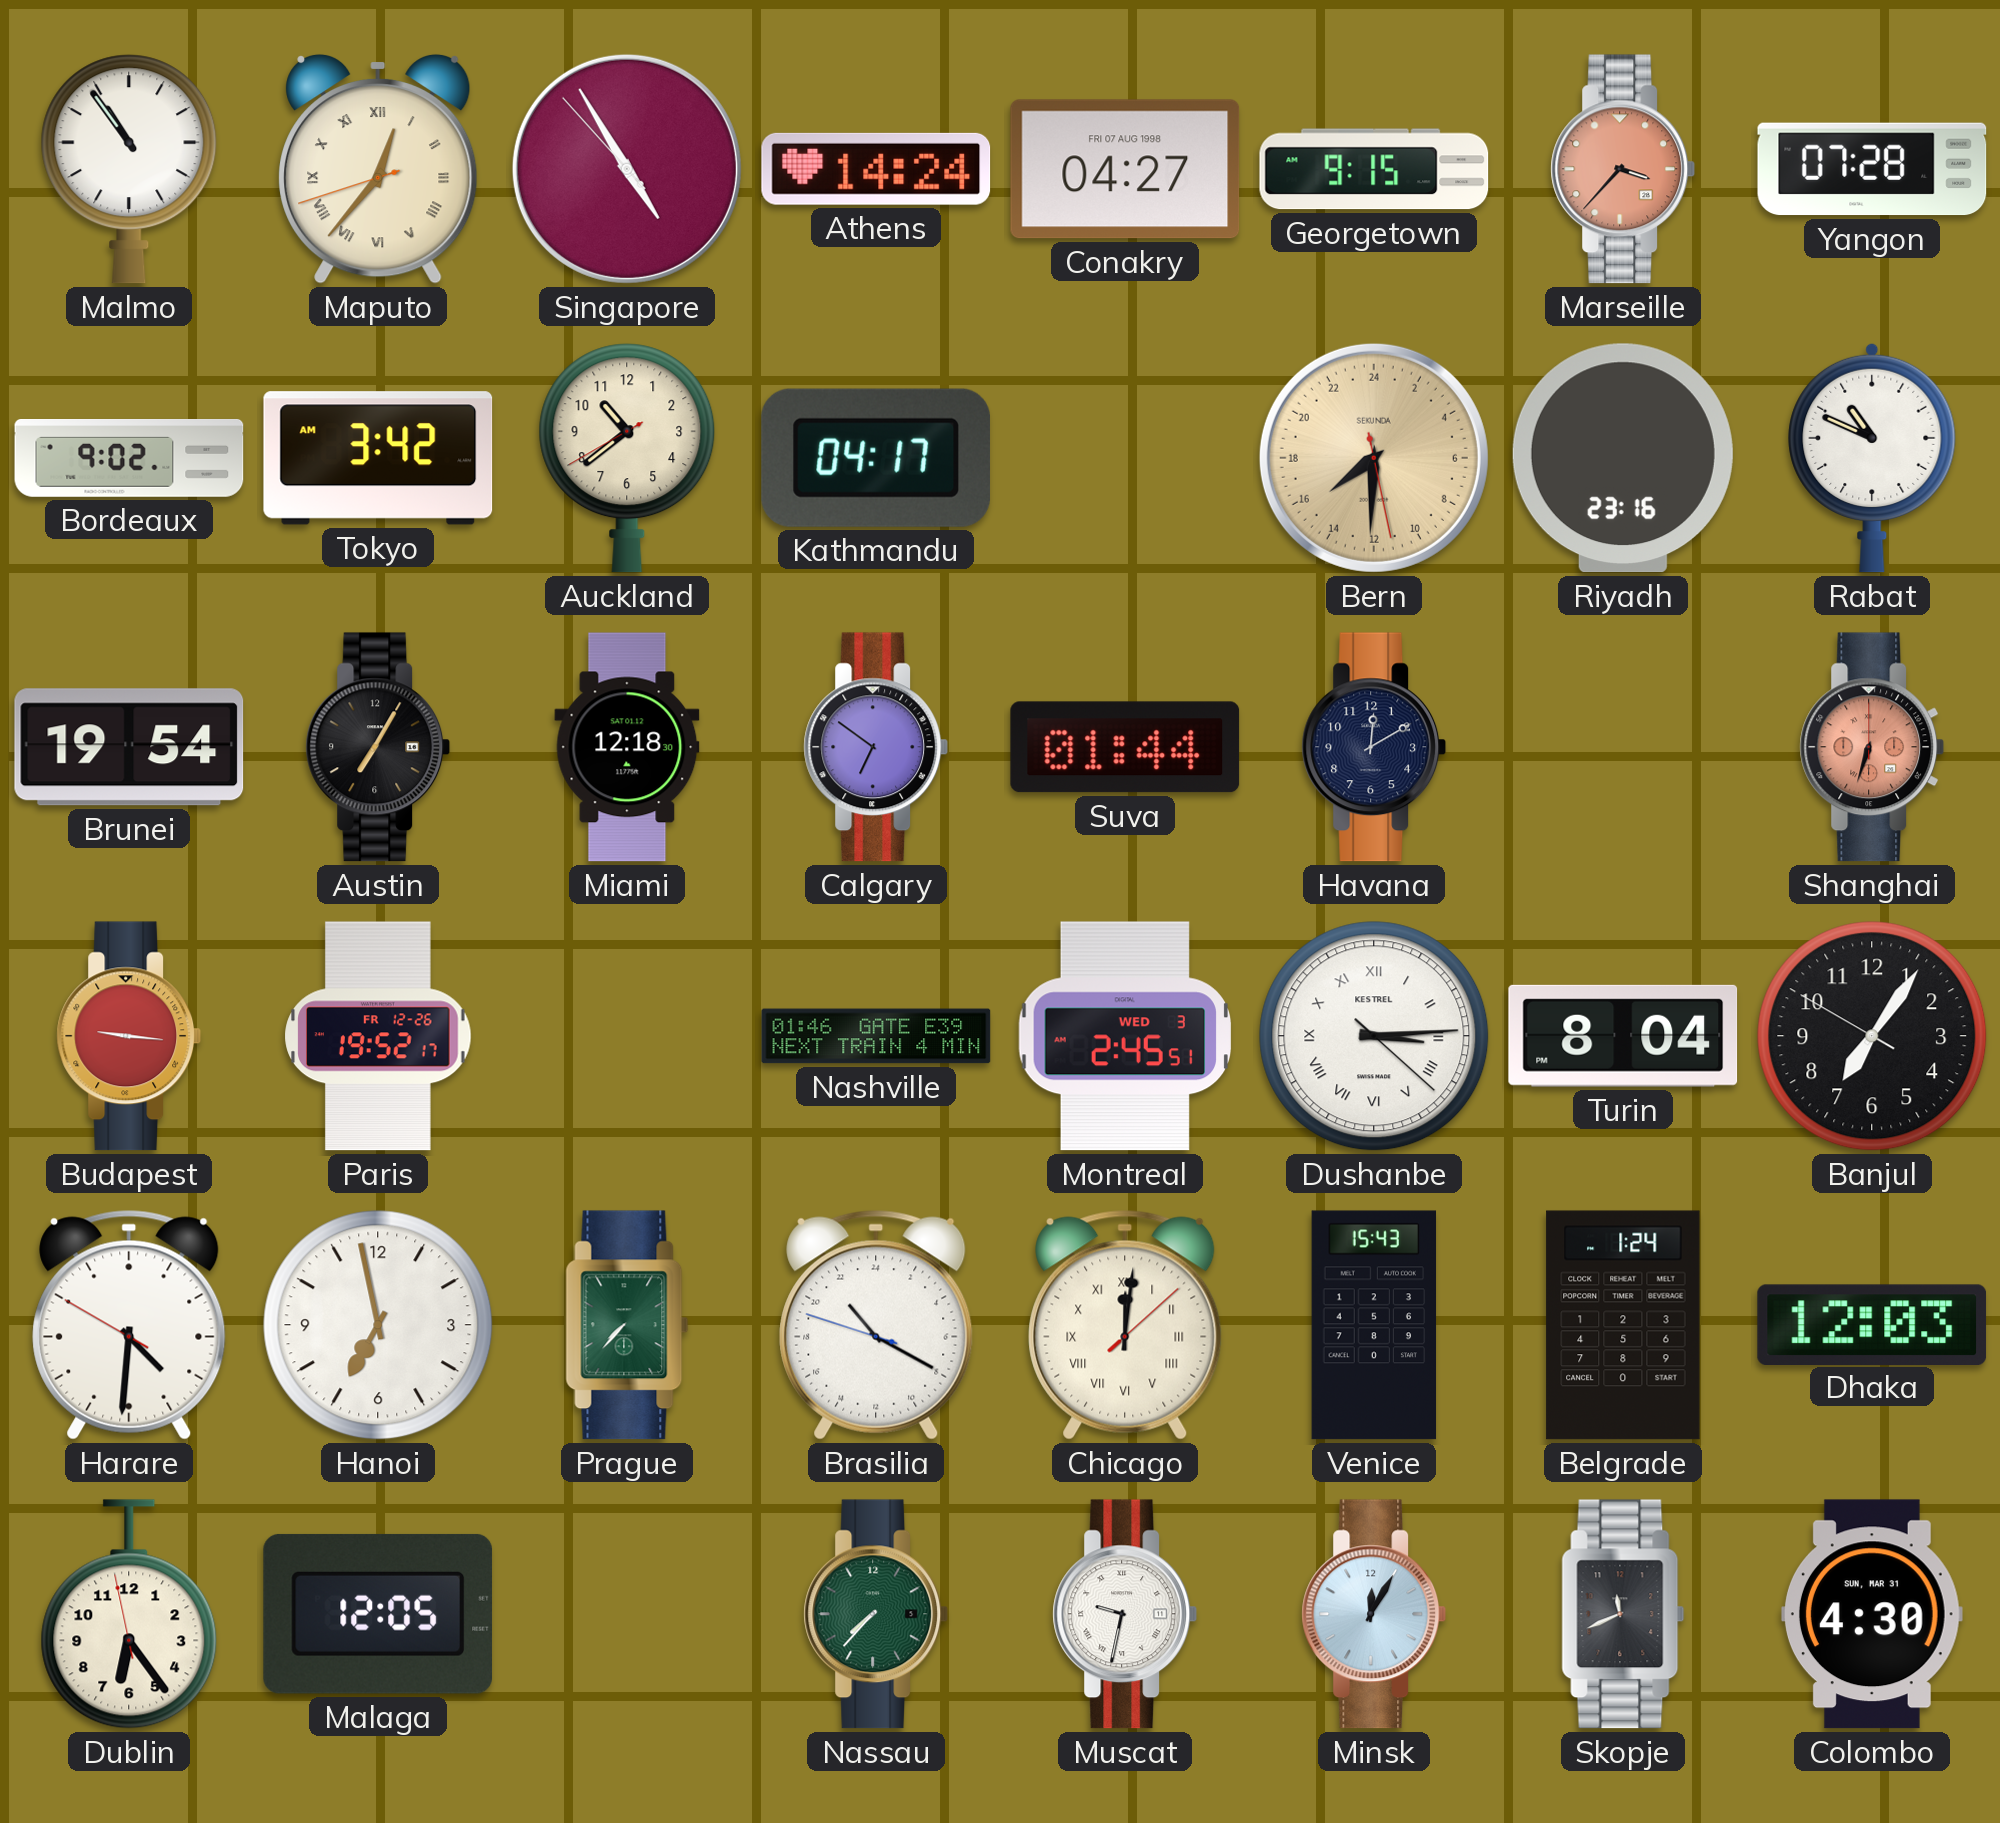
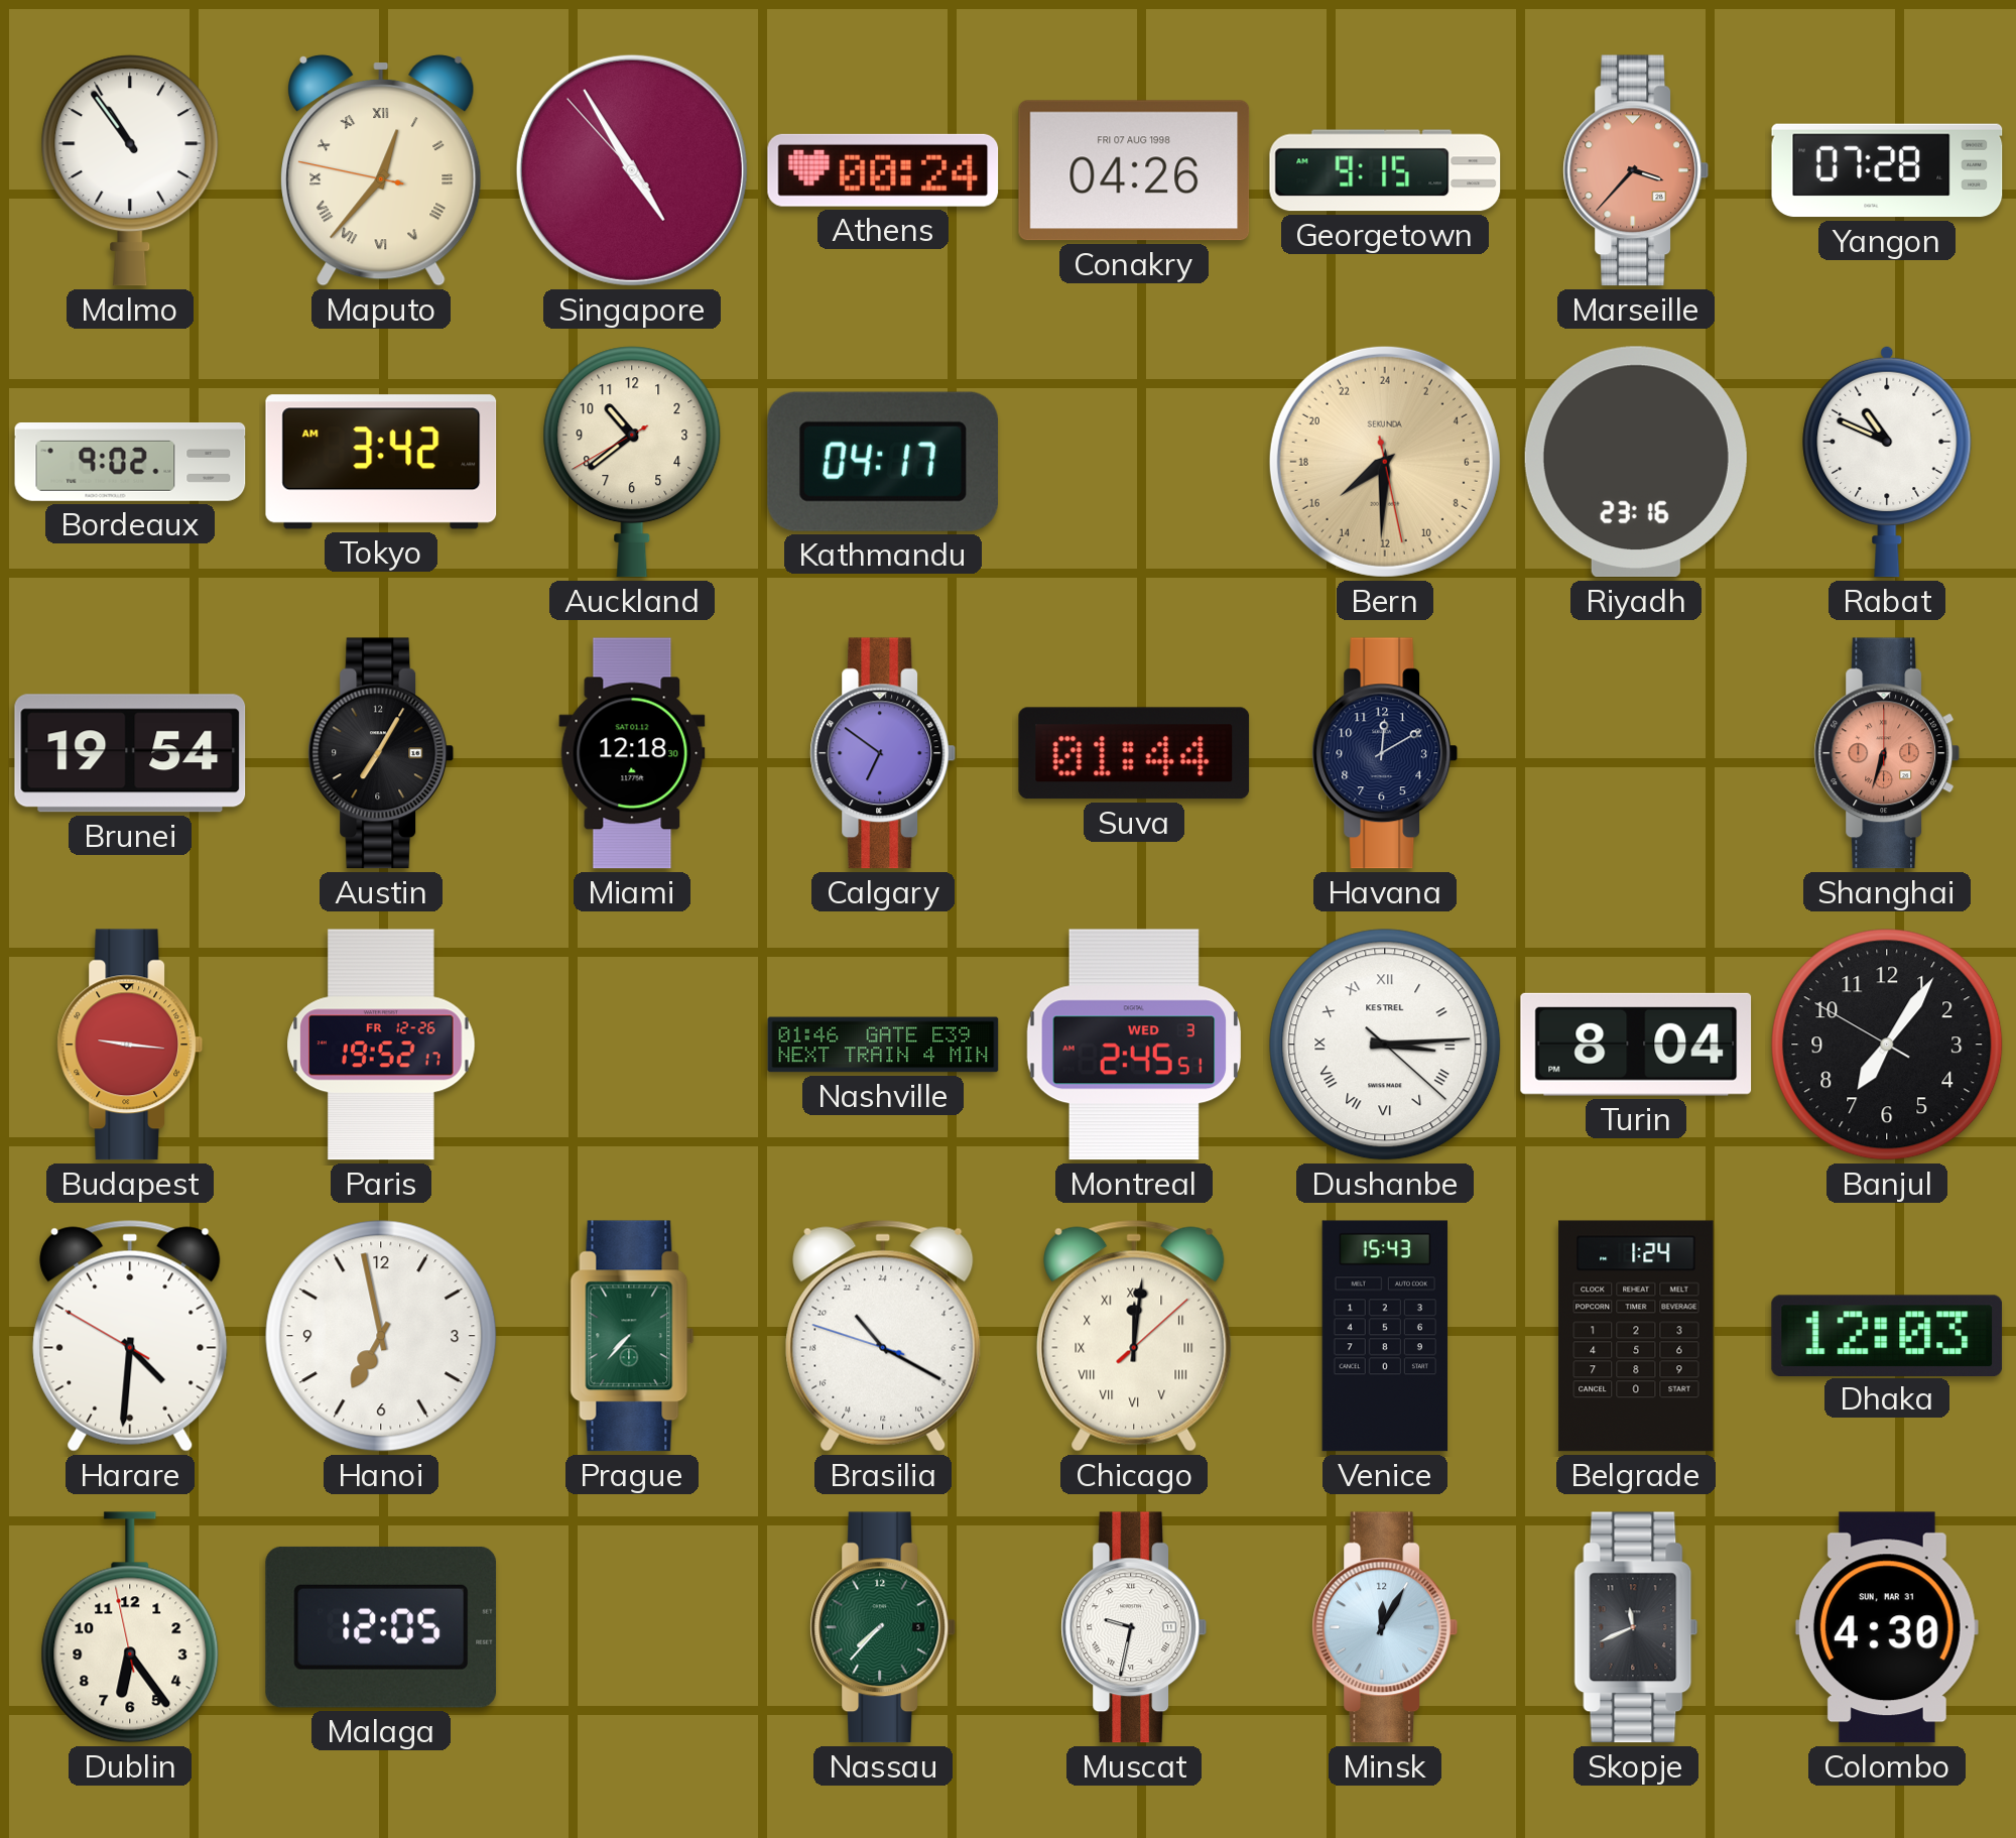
Maputo: 12:36:42 -> 12:36:47 (381, 170)
Athens: 14:24 -> 00:24 (883, 170)
Conakry: 04:27 -> 04:26 (1134, 170)
